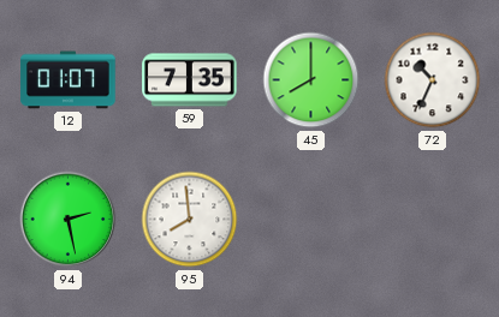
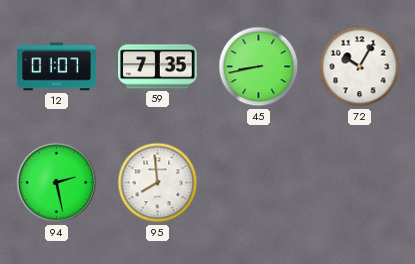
45: 8:00 -> 8:43 (259, 67)
72: 10:34 -> 10:05 (360, 67)
